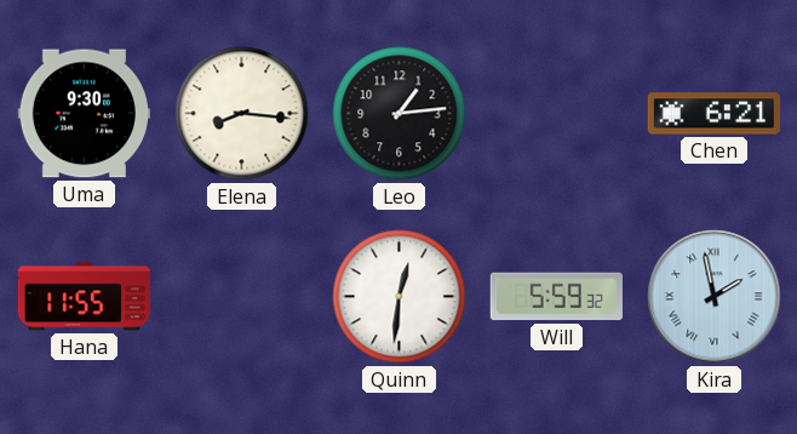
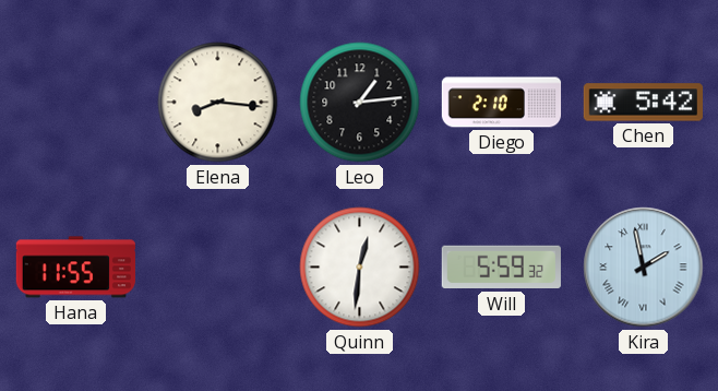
Uma: 9:30 -> none (84, 114)
Diego: none -> 2:10 (502, 103)
Chen: 6:21 -> 5:42 (643, 103)
